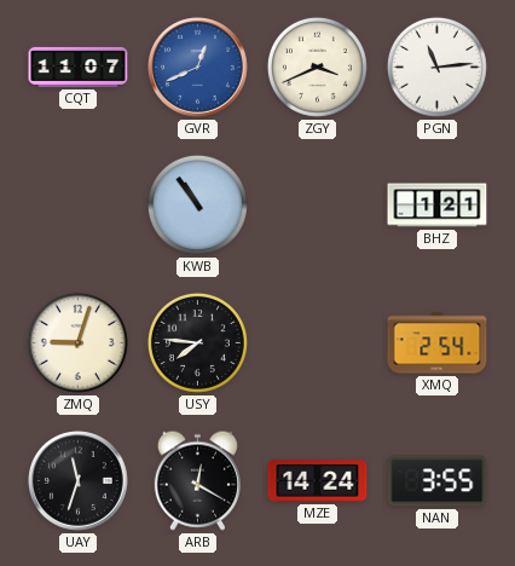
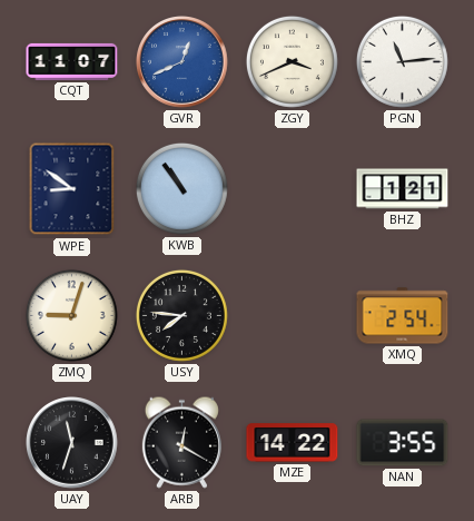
WPE: none -> 8:51 (72, 189)
MZE: 14:24 -> 14:22 (293, 443)
